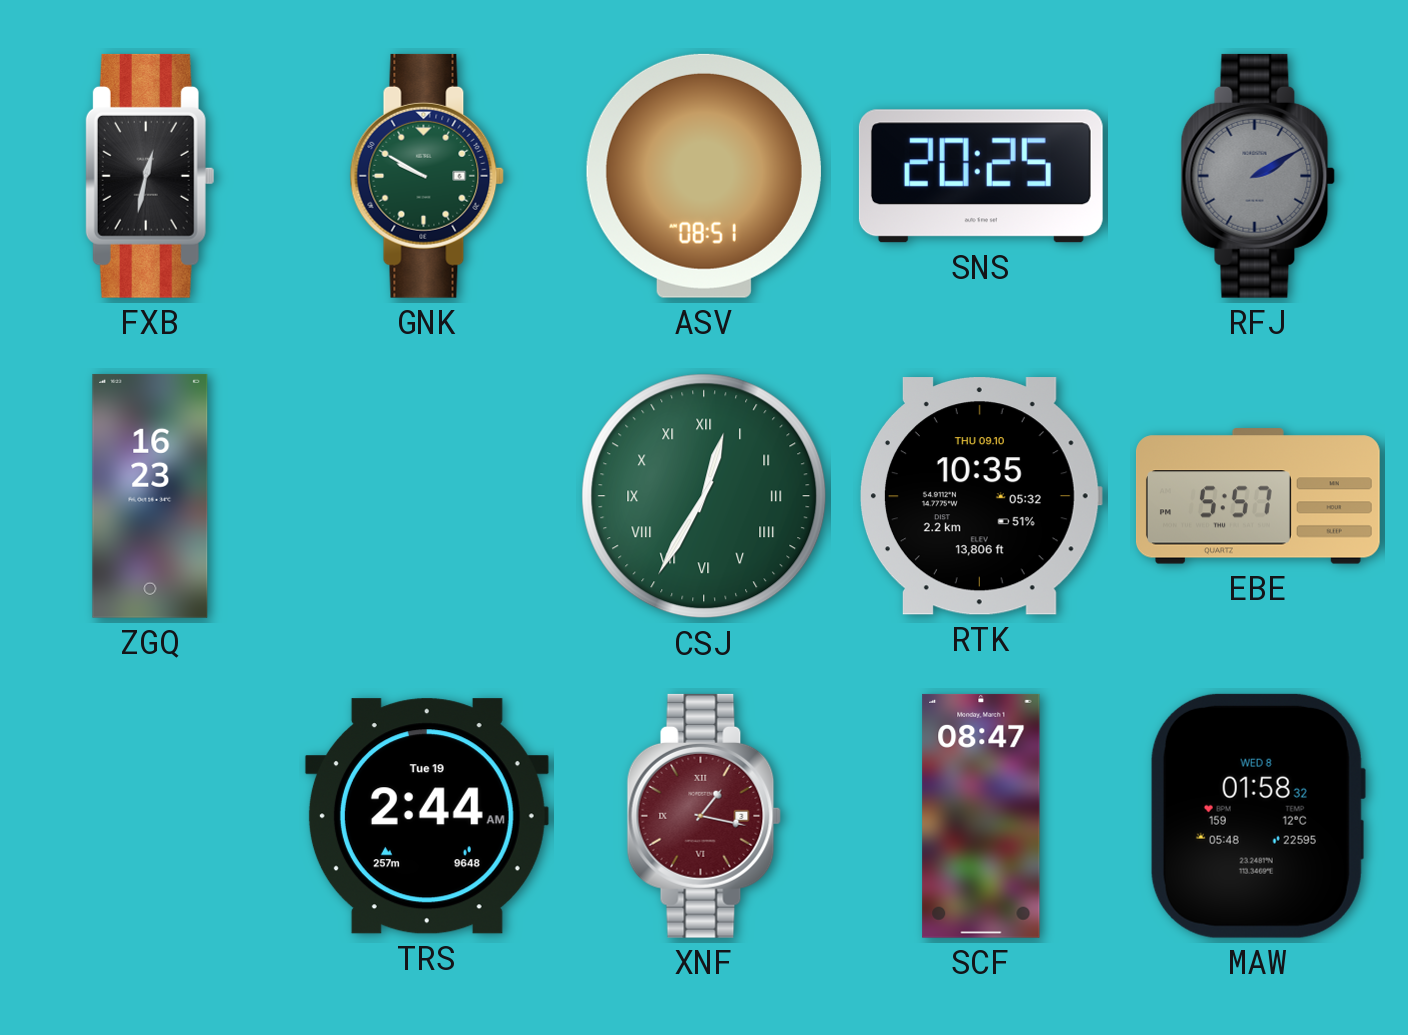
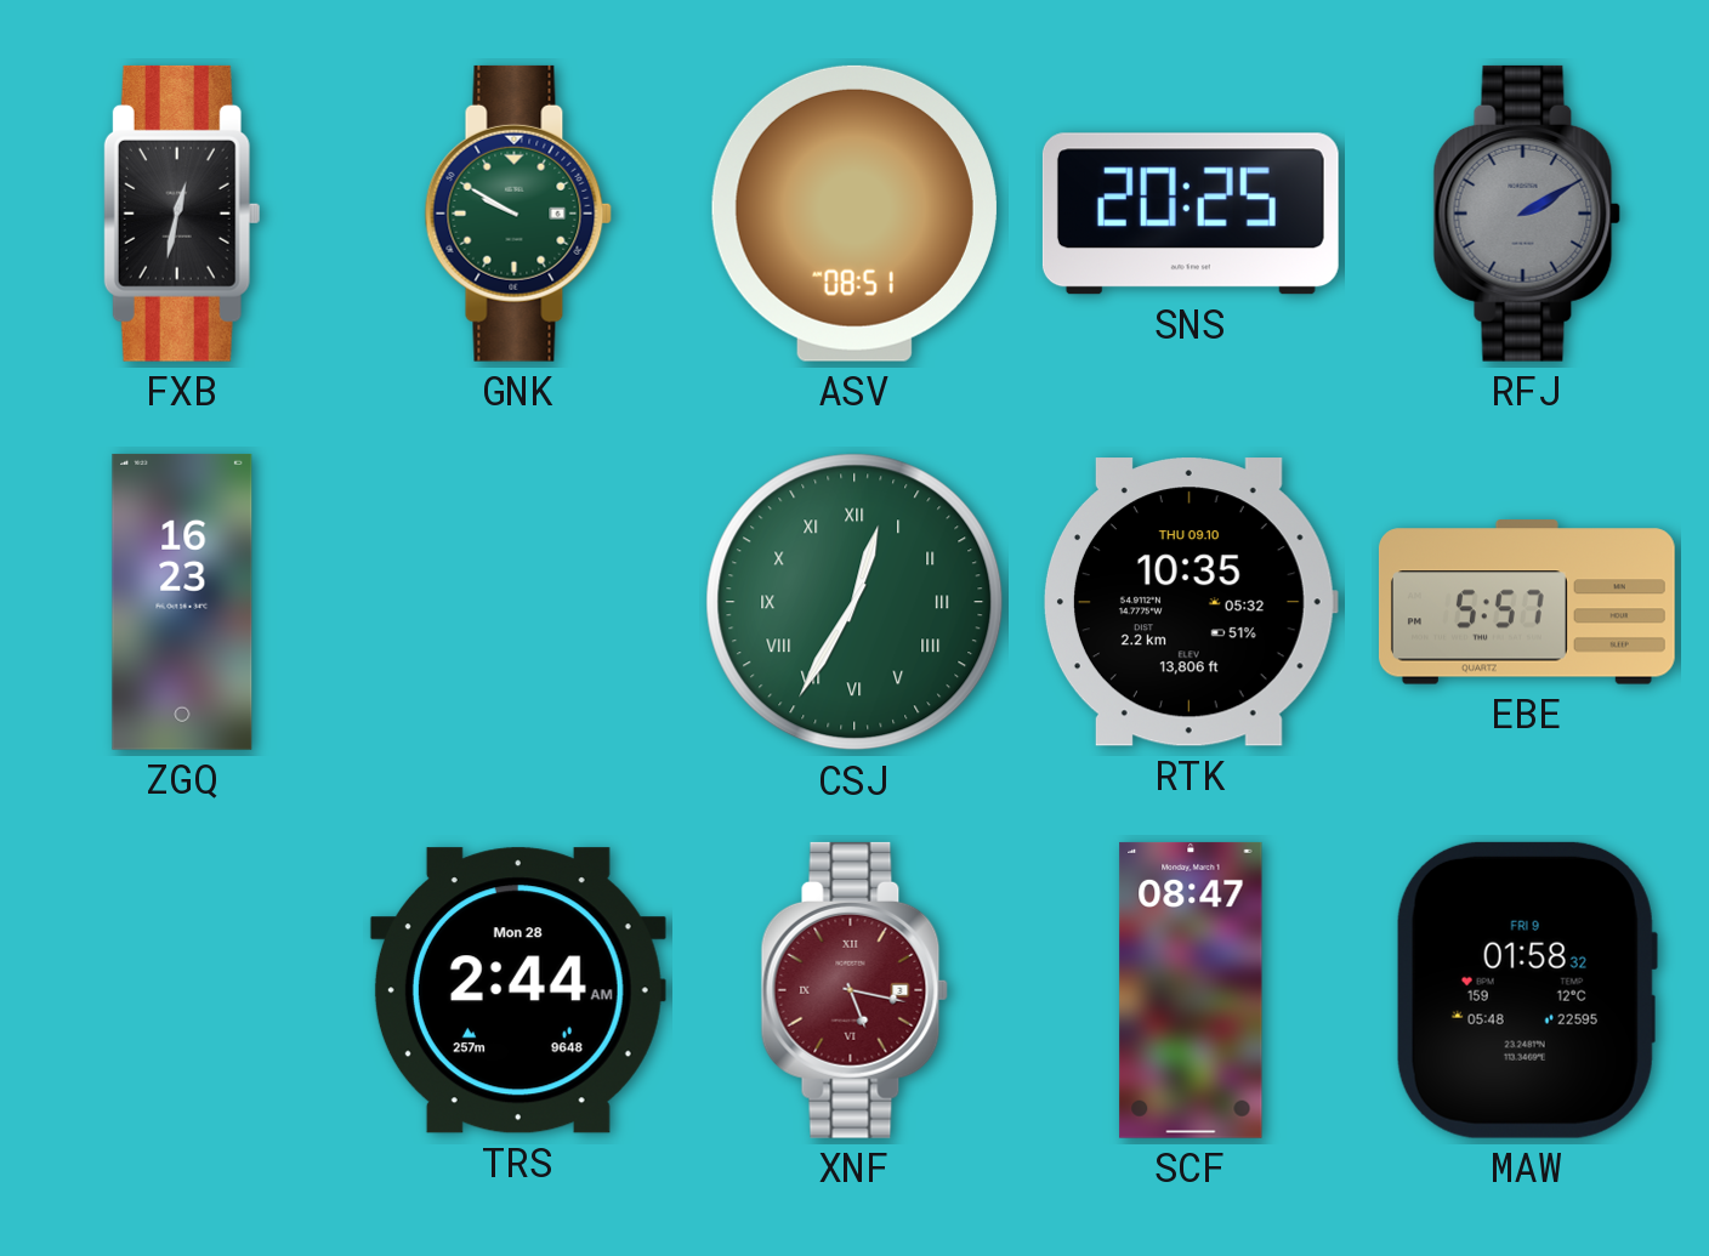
TRS date: Tue 19 -> Mon 28 (518, 990)
XNF: 1:17 -> 5:17 (854, 990)
MAW date: WED 8 -> FRI 9 (1527, 990)
